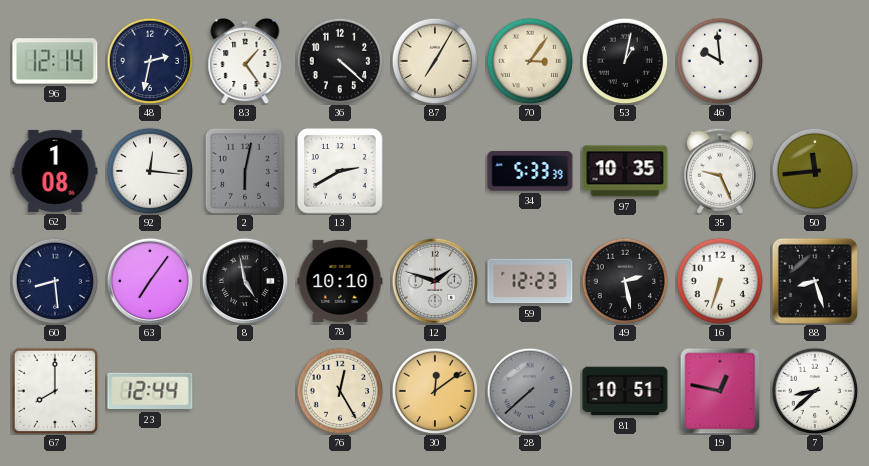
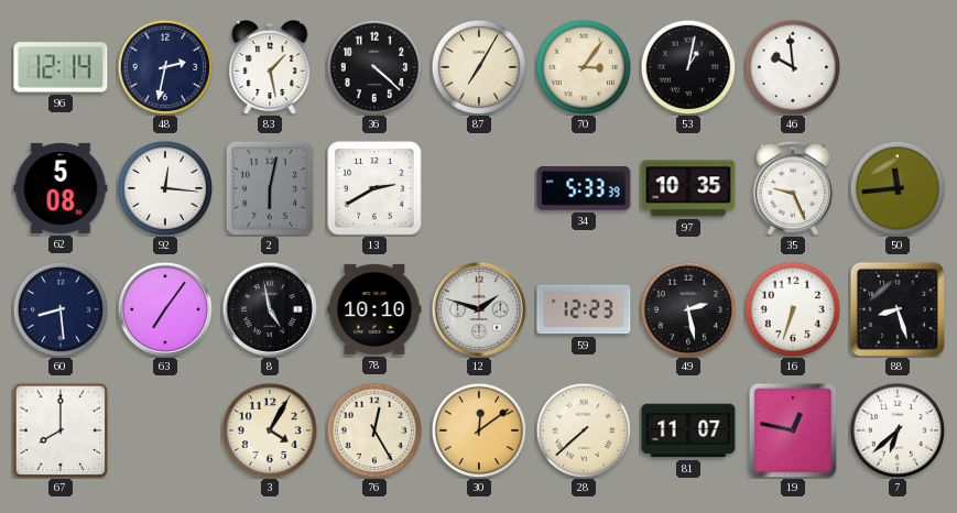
83: 1:24 -> 1:28 (270, 67)
62: 1:08 -> 5:08 (61, 188)
23: 12:44 -> none (150, 391)
3: none -> 4:05 (270, 430)
28 dial: grey -> cream (584, 430)
81: 10:51 -> 11:07 (688, 430)
7: 8:38 -> 6:38 (898, 430)
